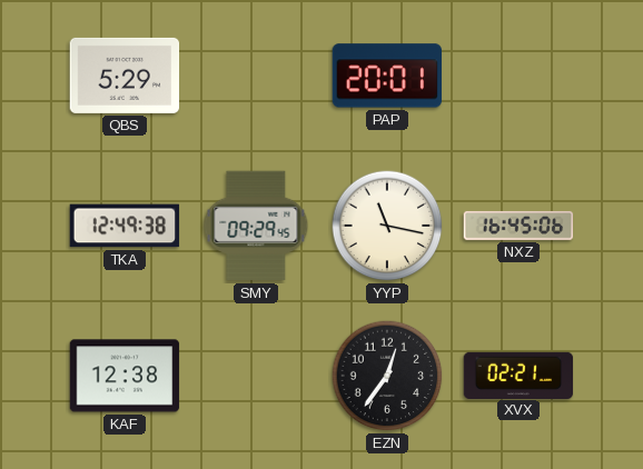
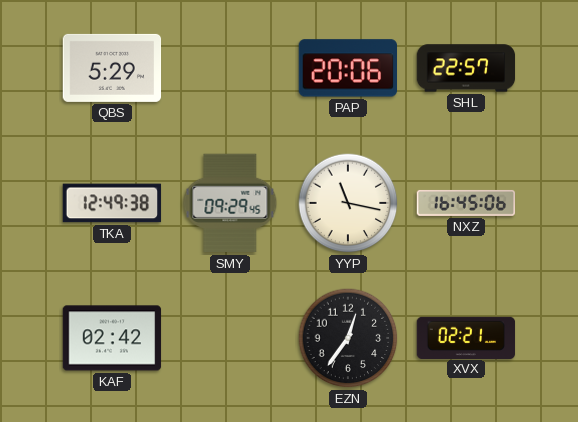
PAP: 20:01 -> 20:06 (347, 68)
SHL: none -> 22:57 (466, 68)
KAF: 12:38 -> 02:42 (112, 338)
